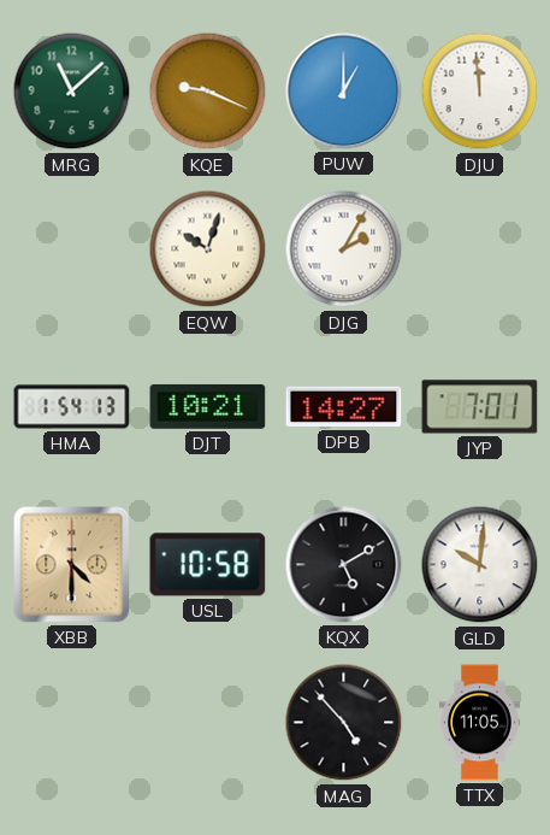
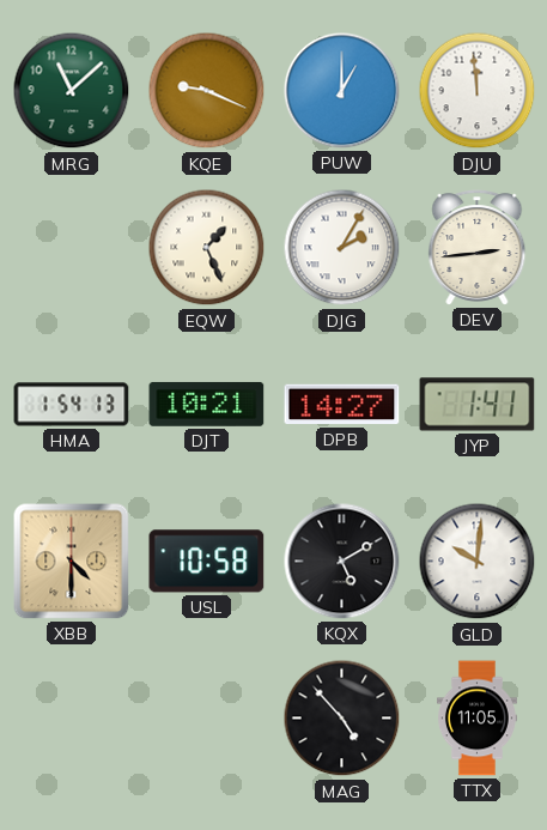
EQW: 10:03 -> 1:26 (207, 248)
DEV: none -> 2:44 (478, 248)
JYP: 7:01 -> 1:41 (478, 405)
